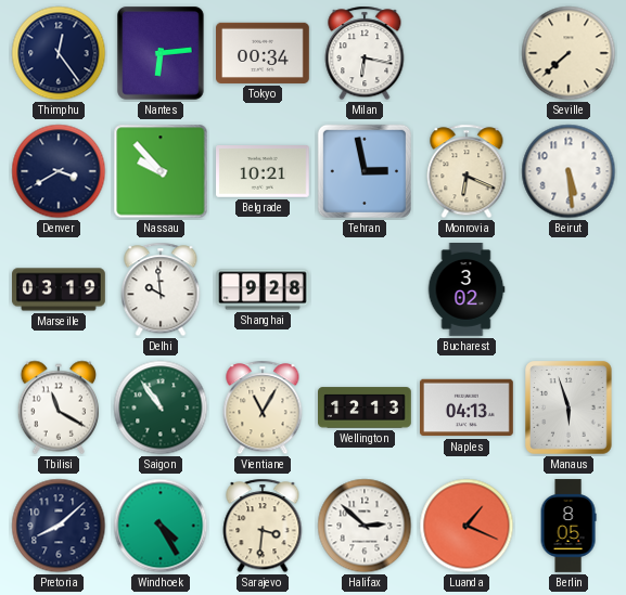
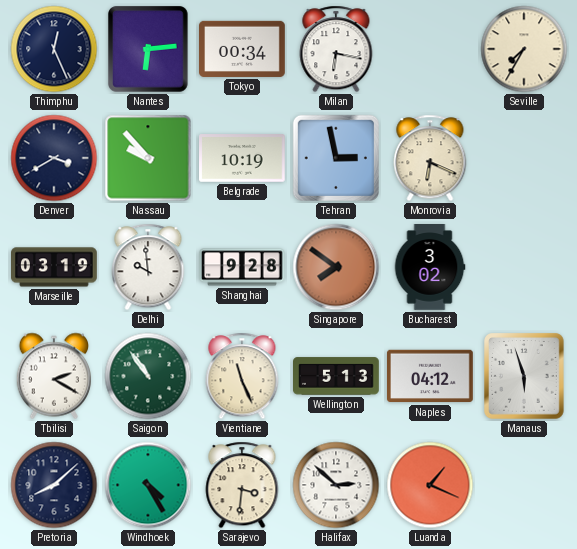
Thimphu: 12:24 -> 12:26 (54, 49)
Seville: 7:38 -> 7:35 (524, 49)
Belgrade: 10:21 -> 10:19 (243, 159)
Beirut: 5:29 -> none (568, 171)
Singapore: none -> 7:51 (336, 267)
Tbilisi: 11:20 -> 2:20 (53, 376)
Vientiane: 11:05 -> 11:26 (242, 376)
Wellington: 12:13 -> 5:13 (337, 376)
Naples: 04:13 -> 04:12 (431, 376)
Berlin: 8:05 -> none (568, 526)
